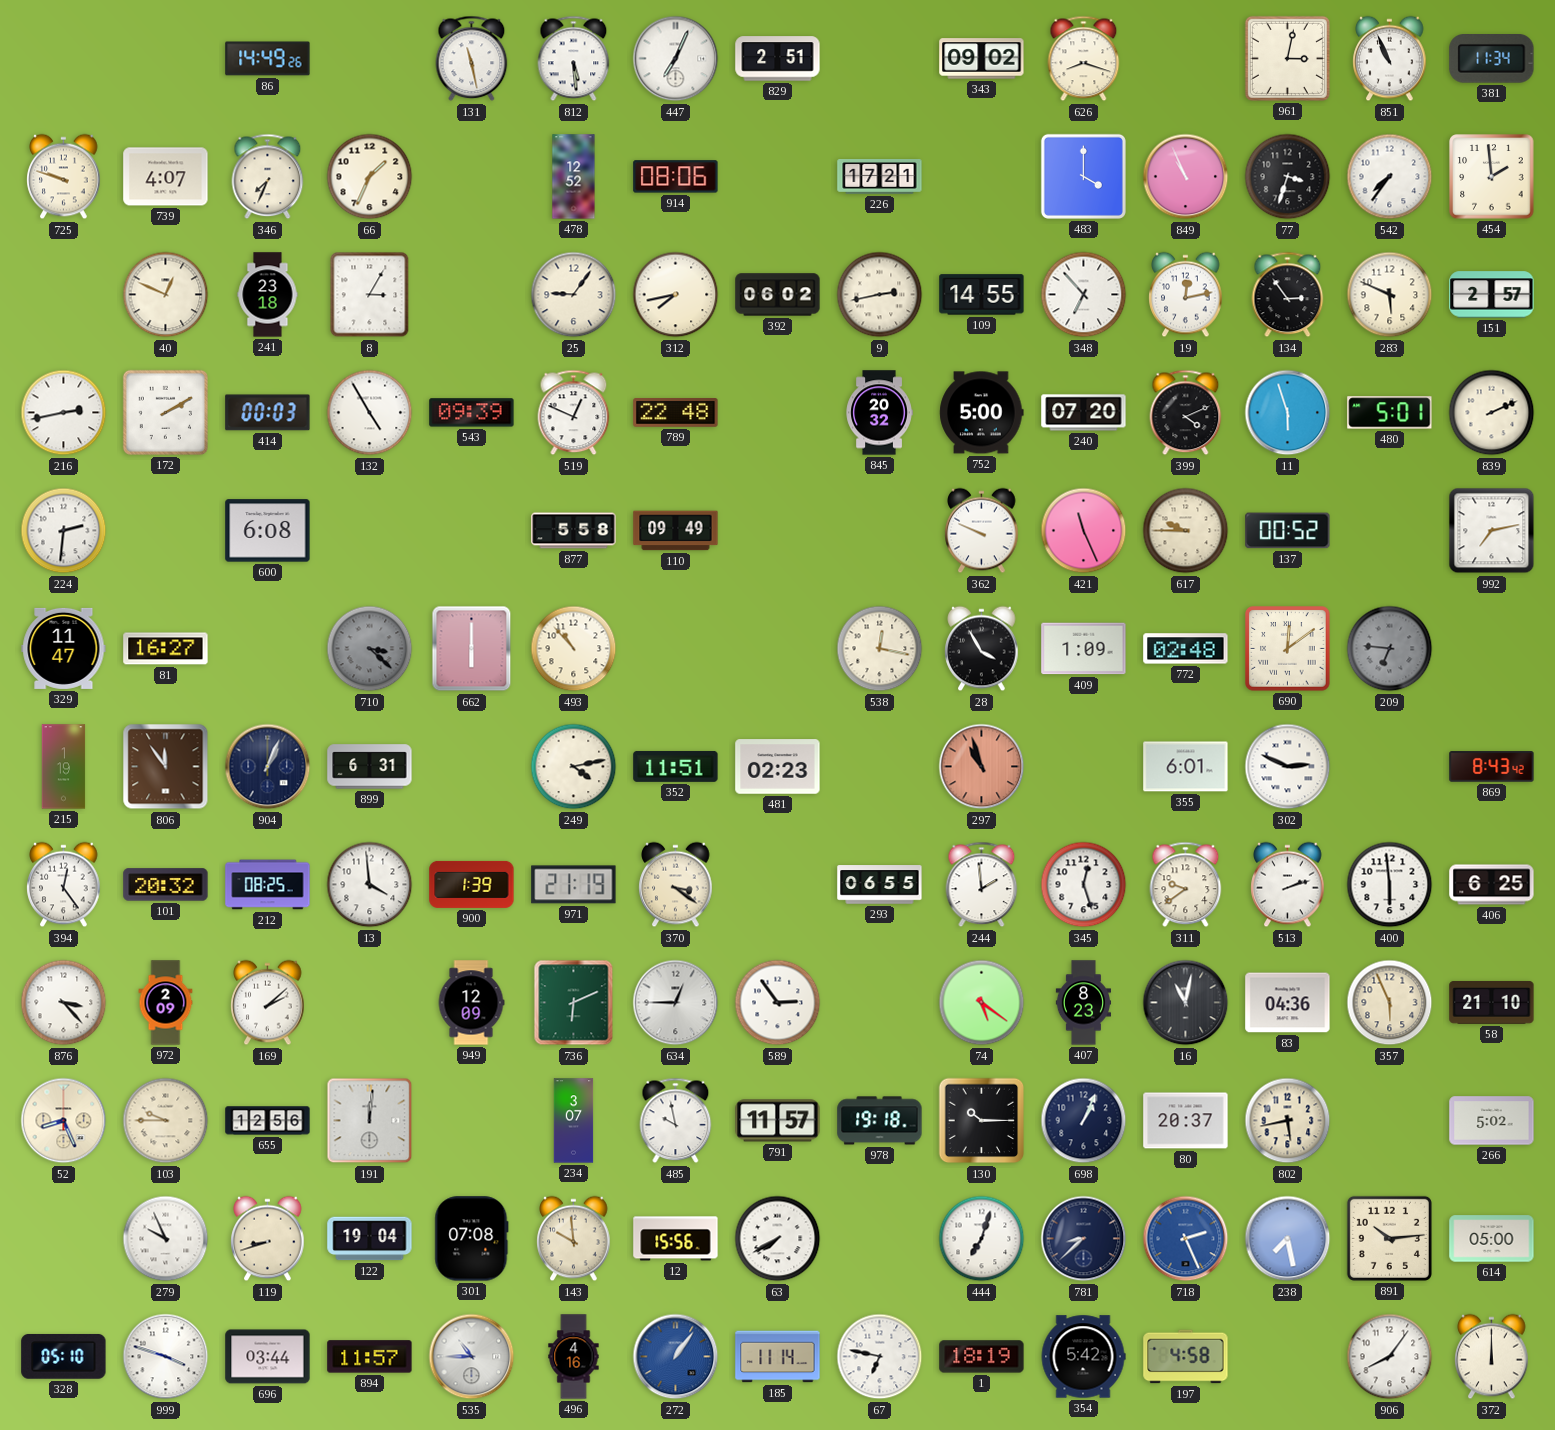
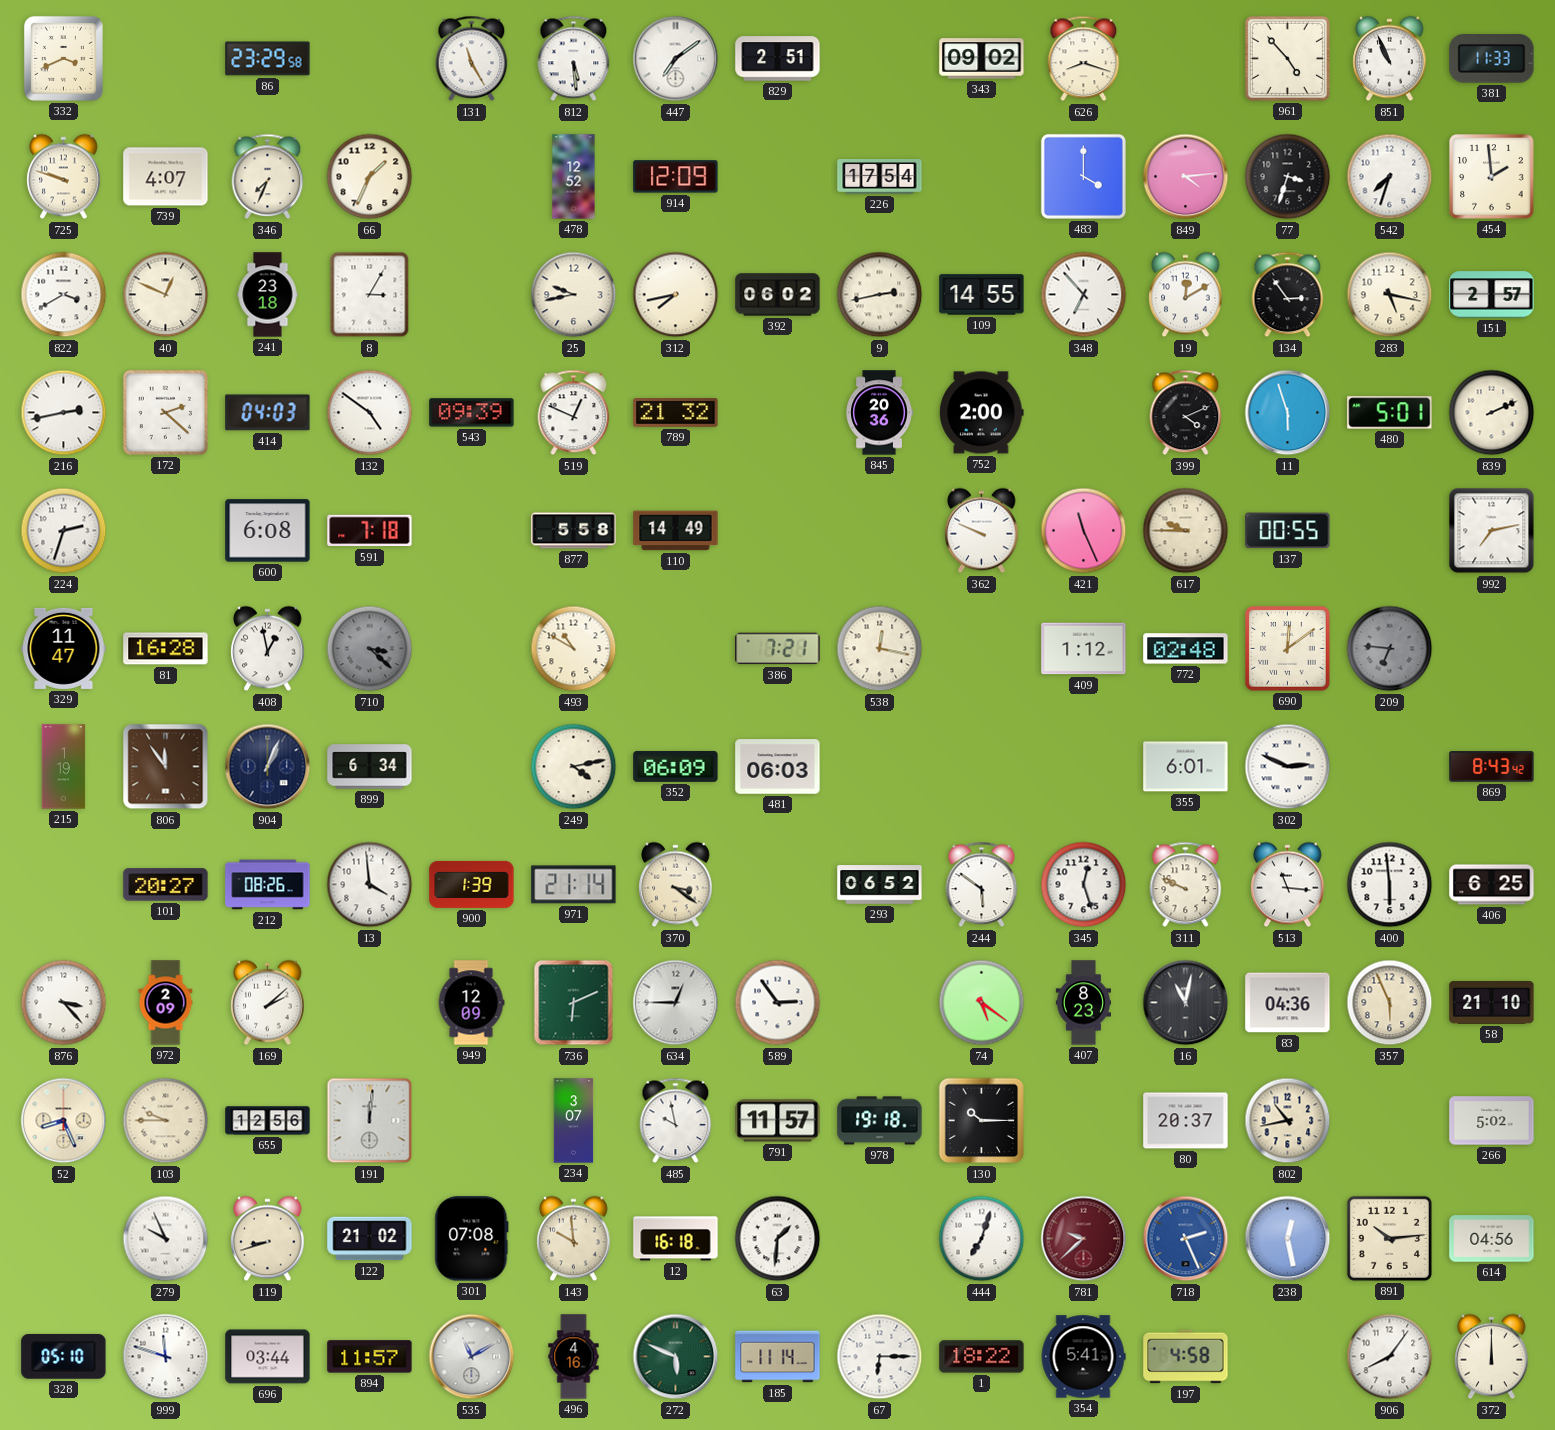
332: none -> 3:41 (63, 58)
86: 14:49 -> 23:29 (268, 59)
131: 11:28 -> 11:25 (472, 59)
447: 7:04 -> 7:09 (676, 59)
961: 3:02 -> 4:53 (1287, 58)
381: 11:34 -> 11:33 (1492, 59)
914: 08:06 -> 12:09 (676, 177)
226: 17:21 -> 17:54 (880, 177)
849: 10:56 -> 4:14 (1186, 177)
542: 7:36 -> 7:33 (1390, 177)
822: none -> 3:40 (64, 295)
25: 9:06 -> 9:43 (574, 295)
19: 12:13 -> 12:10 (1186, 295)
283: 5:49 -> 5:17 (1390, 295)
172: 2:10 -> 2:22 (165, 412)
414: 00:03 -> 04:03 (268, 413)
132: 4:55 -> 4:51 (370, 413)
789: 22:48 -> 21:32 (676, 413)
845: 20:32 -> 20:36 (879, 413)
752: 5:00 -> 2:00 (982, 413)
240: 07:20 -> none (1084, 413)
224: 2:31 -> 2:33 (64, 531)
591: none -> 7:18 (370, 531)
110: 09:49 -> 14:49 (676, 531)
137: 00:52 -> 00:55 (1288, 531)
81: 16:27 -> 16:28 (166, 649)
408: none -> 12:58 (268, 649)
662: 6:00 -> none (472, 649)
493: 10:53 -> 10:50 (574, 649)
386: none -> 7:21 (778, 649)
28: 3:55 -> none (982, 649)
409: 1:09 -> 1:12 (1084, 649)
899: 6:31 -> 6:34 (370, 767)
352: 11:51 -> 06:09 (676, 766)
481: 02:23 -> 06:03 (778, 767)
297: 10:57 -> none (982, 767)
394: 12:24 -> none (64, 885)
101: 20:32 -> 20:27 (166, 885)
212: 08:25 -> 08:26 (268, 885)
971: 21:19 -> 21:14 (574, 885)
293: 06:55 -> 06:52 (880, 885)
244: 1:59 -> 5:51 (982, 885)
311: 9:39 -> 9:49 (1186, 885)
513: 2:12 -> 11:16 (1288, 885)
698: 1:04 -> none (1084, 1121)
802: 5:43 -> 10:43 (1288, 1121)
122: 19:04 -> 21:02 (370, 1239)
12: 15:56 -> 16:18 (676, 1239)
63: 7:40 -> 1:31 (778, 1239)
781: 8:38 -> 9:38 (1084, 1239)
781 dial: navy -> burgundy (1084, 1239)
238: 7:28 -> 12:28 (1288, 1239)
614: 05:00 -> 04:56 (1492, 1239)
999: 3:48 -> 11:48 (166, 1357)
535: 10:45 -> 11:10 (472, 1357)
272: 1:06 -> 5:49 (676, 1357)
272 dial: blue -> green (676, 1357)
67: 6:47 -> 6:15 (880, 1357)
1: 18:19 -> 18:22 (982, 1357)
354: 5:42 -> 5:41 (1083, 1357)
